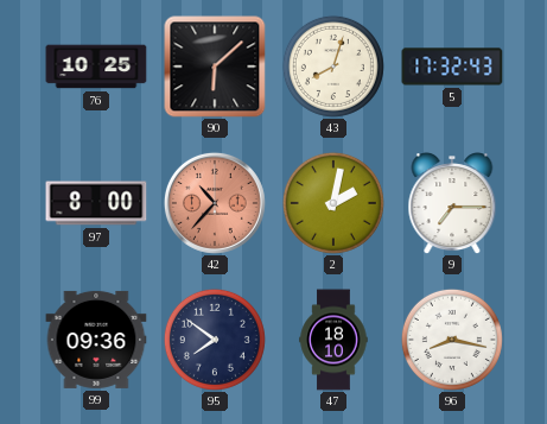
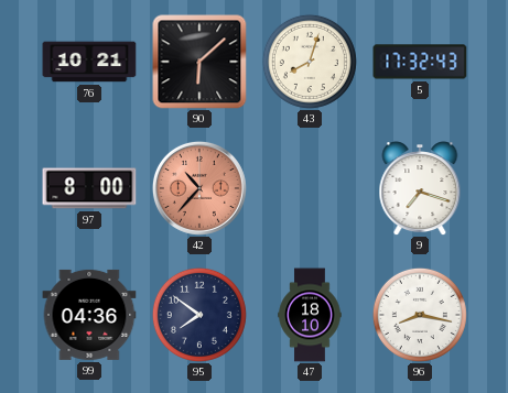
76: 10:25 -> 10:21 (89, 62)
2: 2:02 -> none (333, 203)
9: 7:15 -> 7:18 (420, 188)
99: 09:36 -> 04:36 (89, 315)
